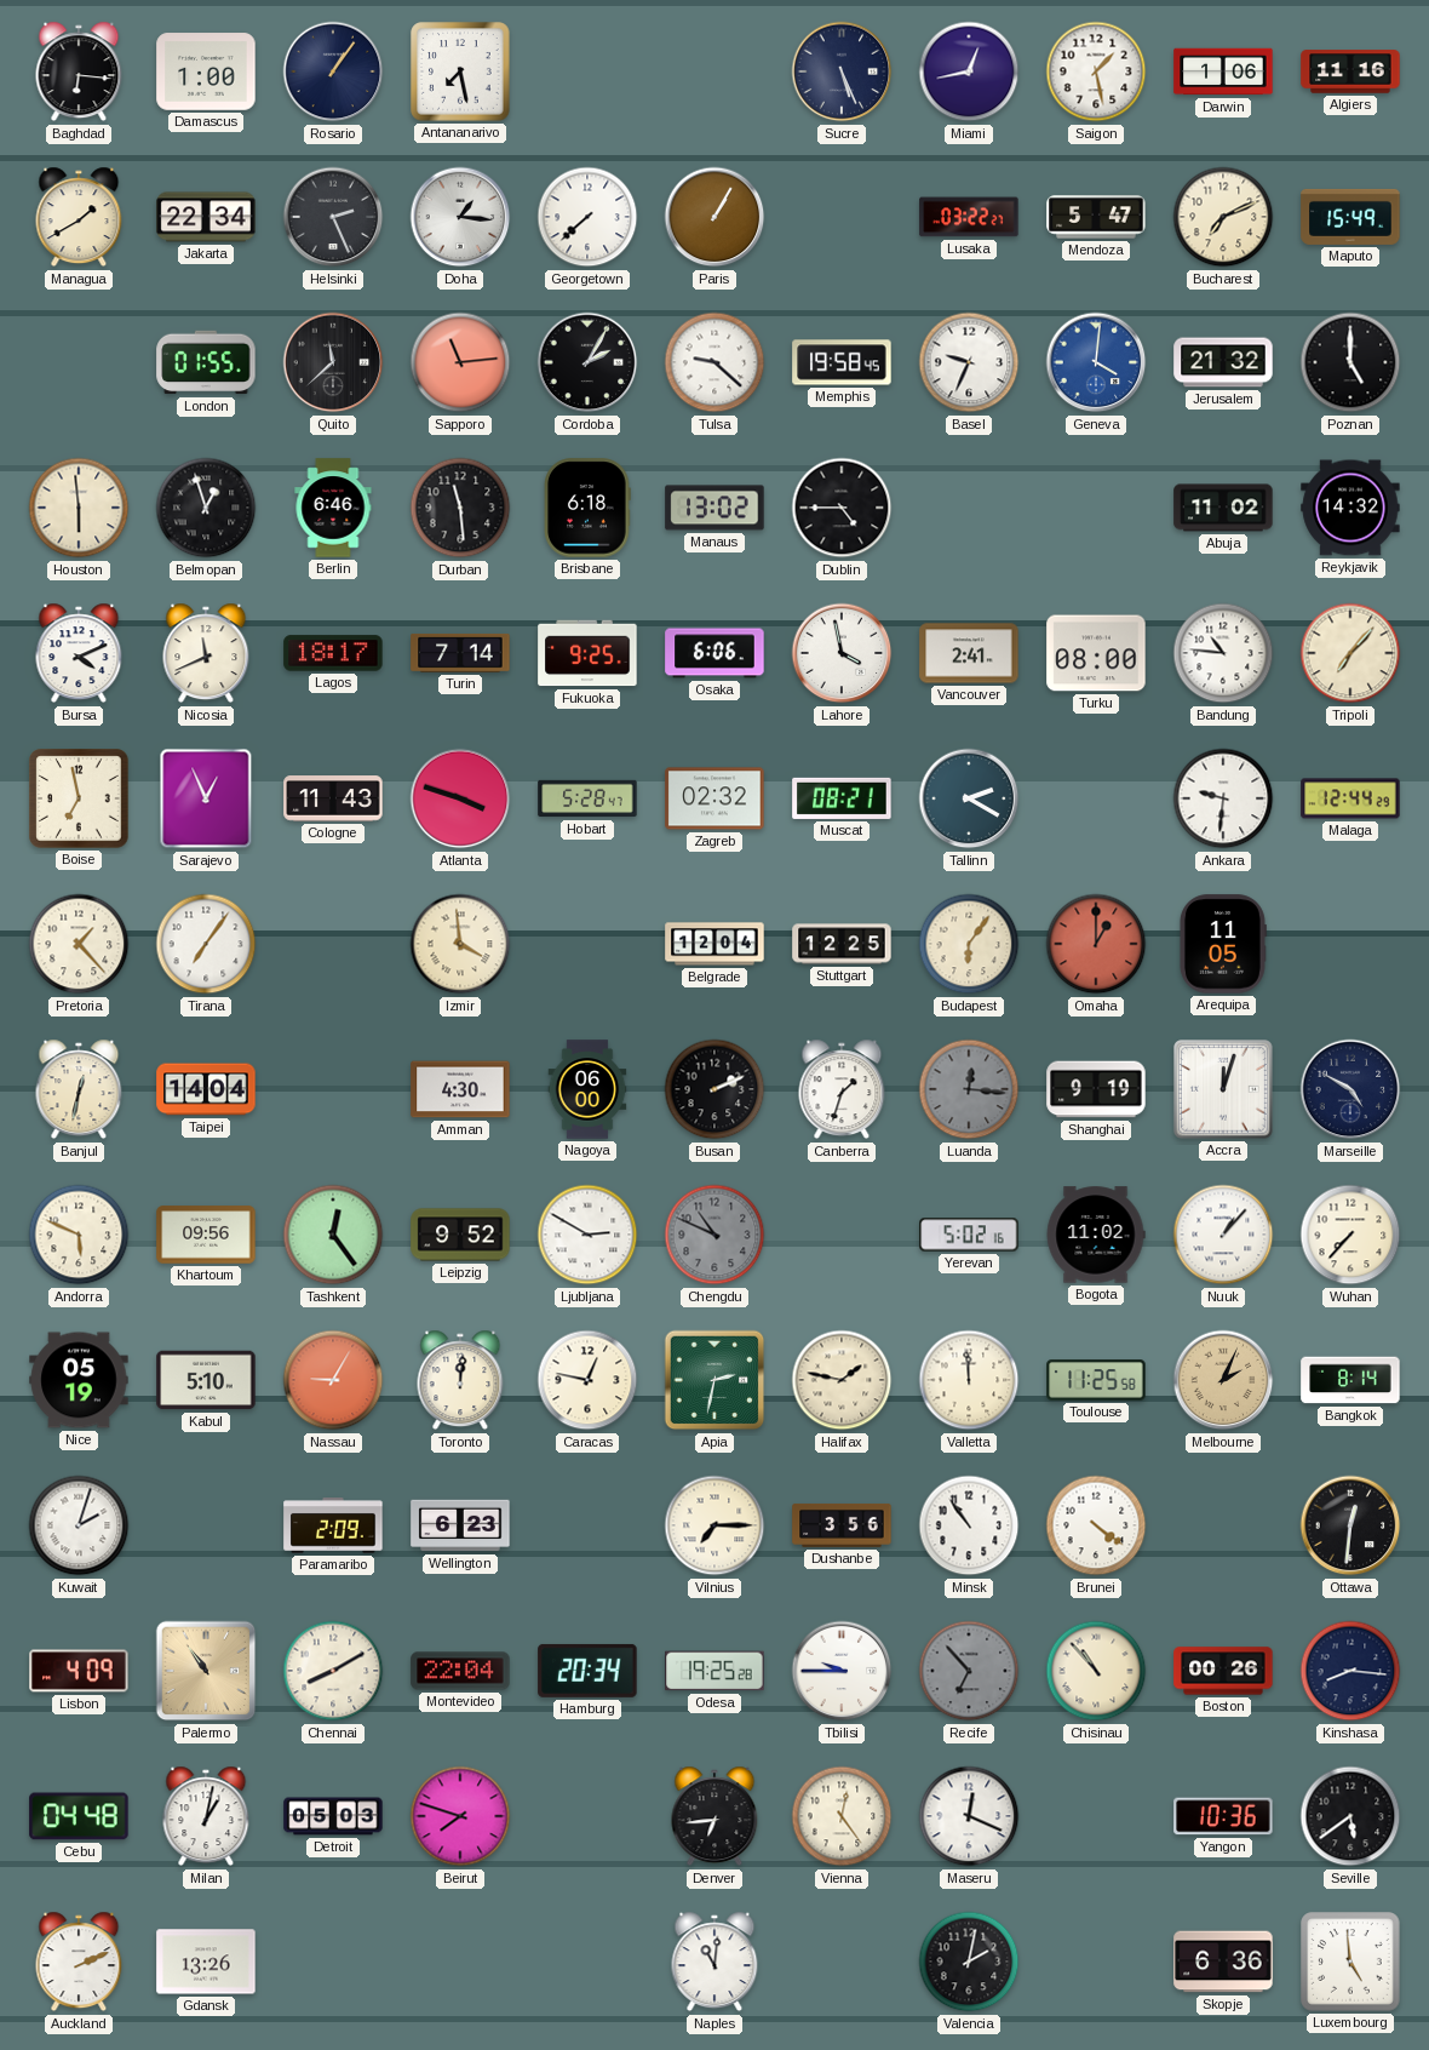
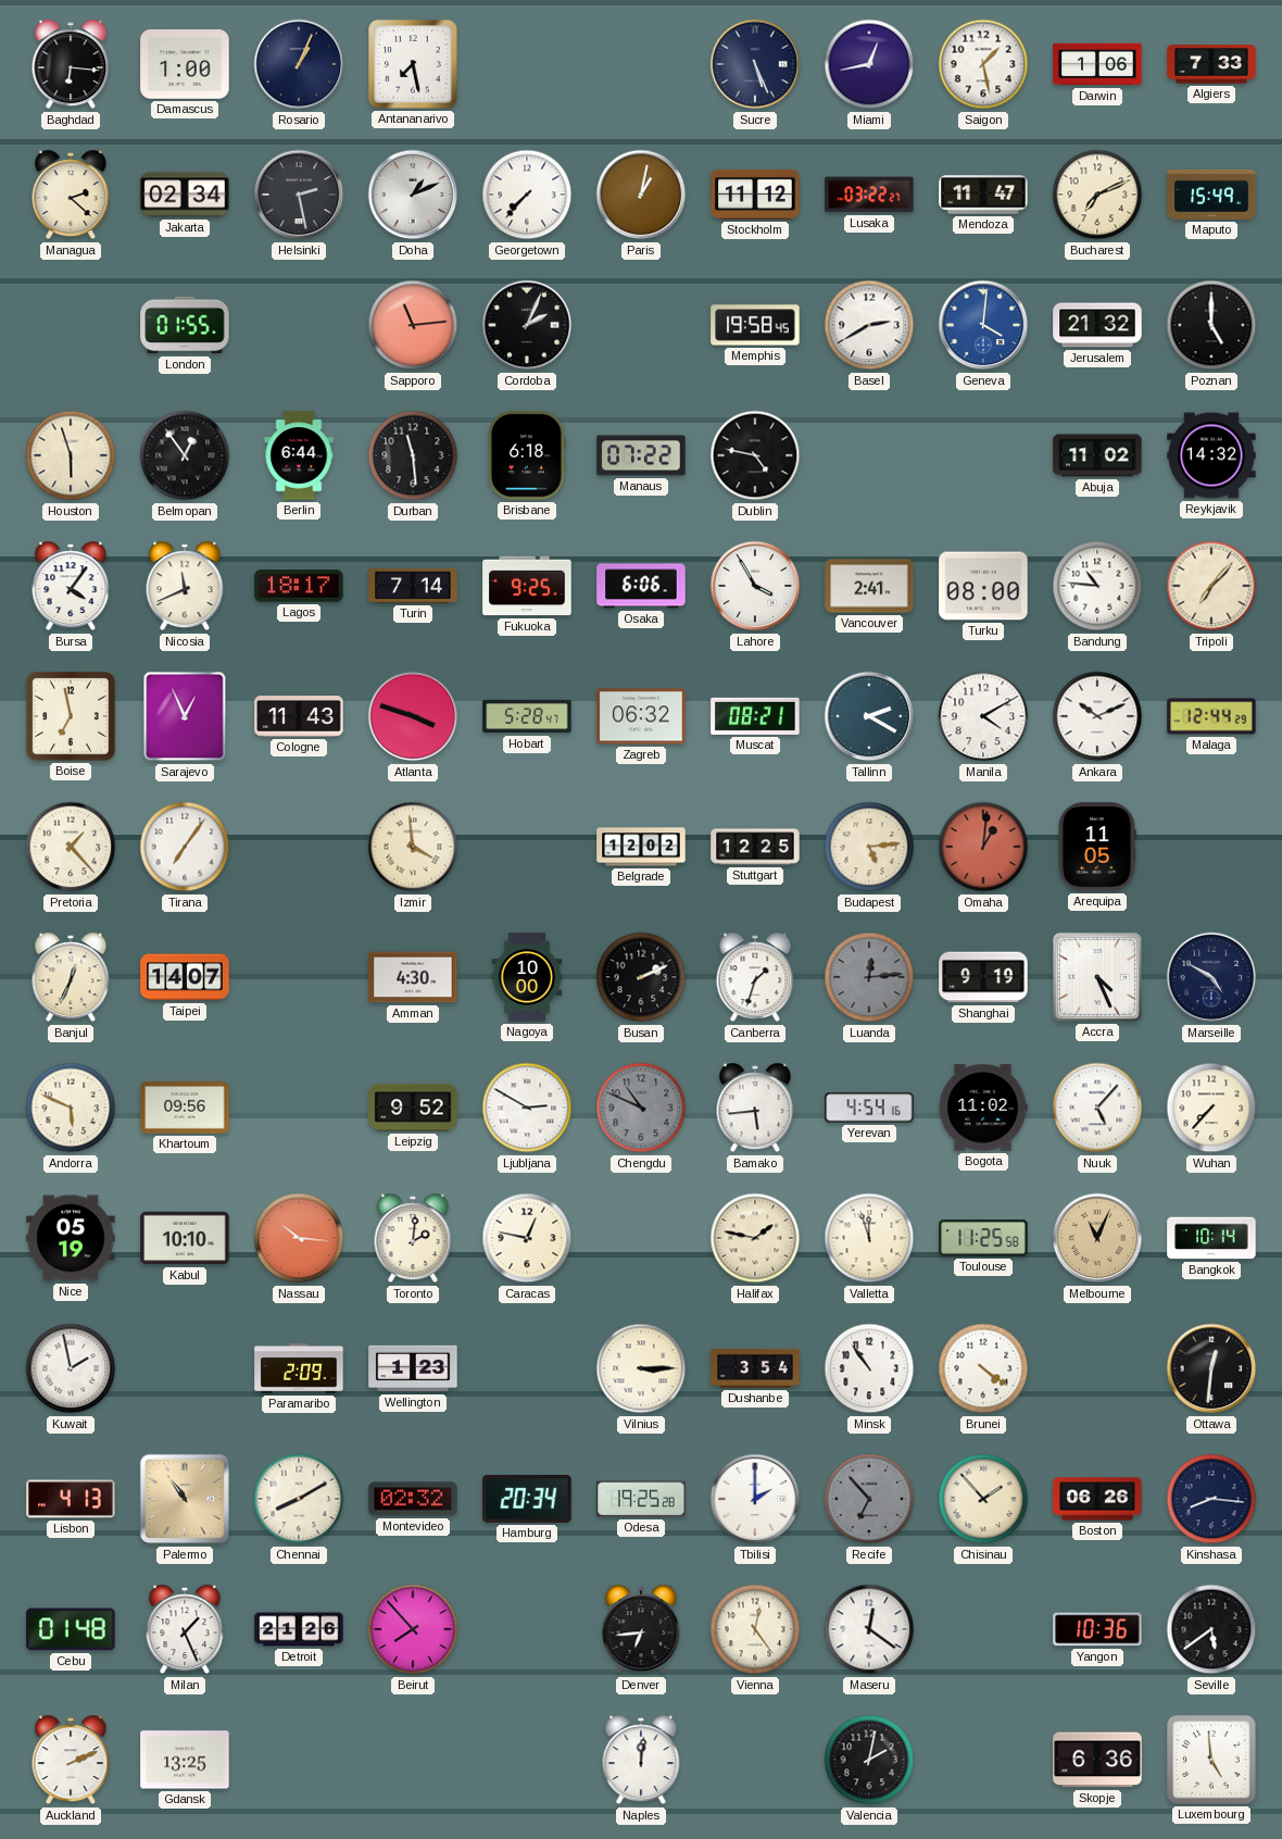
Rosario: 1:06 -> 1:04 (299, 64)
Algiers: 11:16 -> 7:33 (1211, 64)
Managua: 1:40 -> 2:22 (71, 195)
Jakarta: 22:34 -> 02:34 (185, 195)
Helsinki: 2:26 -> 2:28 (299, 195)
Doha: 1:16 -> 1:11 (413, 195)
Georgetown: 7:38 -> 7:37 (527, 195)
Paris: 1:05 -> 1:02 (641, 195)
Stockholm: none -> 11:12 (755, 195)
Mendoza: 5:47 -> 11:47 (983, 195)
Quito: 11:38 -> none (333, 362)
Cordoba: 2:05 -> 2:04 (527, 325)
Tulsa: 9:22 -> none (714, 362)
Basel: 9:34 -> 2:40 (869, 325)
Houston: 5:59 -> 5:57 (71, 455)
Belmopan: 12:57 -> 12:54 (185, 455)
Berlin: 6:46 -> 6:44 (299, 455)
Manaus: 13:02 -> 07:22 (641, 455)
Dublin: 4:45 -> 4:47 (755, 455)
Bursa: 4:11 -> 4:06 (71, 586)
Lahore: 3:58 -> 3:55 (755, 586)
Zagreb: 02:32 -> 06:32 (641, 716)
Manila: none -> 4:10 (983, 716)
Ankara: 9:31 -> 10:11 (1097, 716)
Belgrade: 12:04 -> 12:02 (641, 847)
Budapest: 6:06 -> 5:14 (869, 847)
Omaha: 1:00 -> 1:01 (983, 847)
Banjul: 12:32 -> 12:34 (71, 977)
Taipei: 14:04 -> 14:07 (185, 977)
Nagoya: 06:00 -> 10:00 (527, 977)
Luanda: 12:16 -> 12:14 (869, 977)
Accra: 12:03 -> 4:26 (1097, 977)
Tashkent: 12:24 -> none (333, 1235)
Bamako: none -> 5:44 (755, 1108)
Yerevan: 5:02 -> 4:54 (869, 1108)
Nuuk: 1:07 -> 5:07 (1097, 1108)
Kabul: 5:10 -> 10:10 (185, 1238)
Nassau: 9:05 -> 10:16 (299, 1238)
Toronto: 12:01 -> 2:01 (413, 1238)
Apia: 2:32 -> none (714, 1380)
Valletta: 11:59 -> 11:57 (869, 1238)
Melbourne: 2:04 -> 11:04 (1097, 1238)
Bangkok: 8:14 -> 10:14 (1211, 1238)
Kuwait: 2:03 -> 1:58 (71, 1368)
Wellington: 6:23 -> 1:23 (413, 1368)
Vilnius: 7:15 -> 3:15 (641, 1368)
Dushanbe: 3:56 -> 3:54 (755, 1368)
Lisbon: 4:09 -> 4:13 (71, 1499)
Montevideo: 22:04 -> 02:32 (413, 1499)
Tbilisi: 9:45 -> 2:00 (755, 1499)
Chisinau: 10:53 -> 1:53 (983, 1499)
Boston: 00:26 -> 06:26 (1097, 1499)
Cebu: 04:48 -> 01:48 (71, 1629)
Milan: 1:02 -> 1:26 (185, 1629)
Detroit: 05:03 -> 21:26 (299, 1629)
Beirut: 7:48 -> 7:53 (413, 1629)
Maseru: 12:19 -> 12:21 (869, 1629)
Gdansk: 13:26 -> 13:25 (185, 1760)
Naples: 11:01 -> 12:01 (641, 1760)
